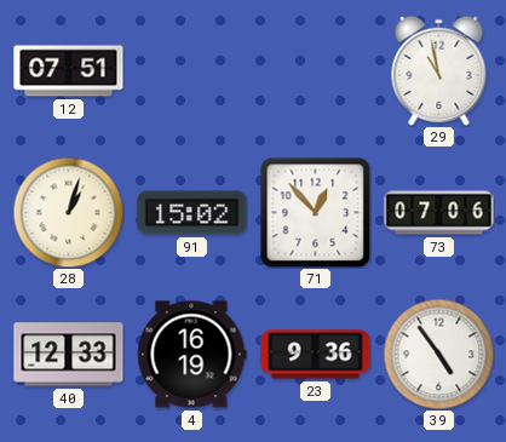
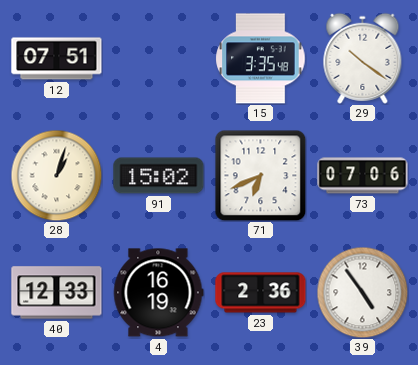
15: none -> 3:35 (261, 59)
29: 10:58 -> 10:21 (363, 58)
71: 12:53 -> 6:41 (260, 175)
23: 9:36 -> 2:36 (261, 293)
